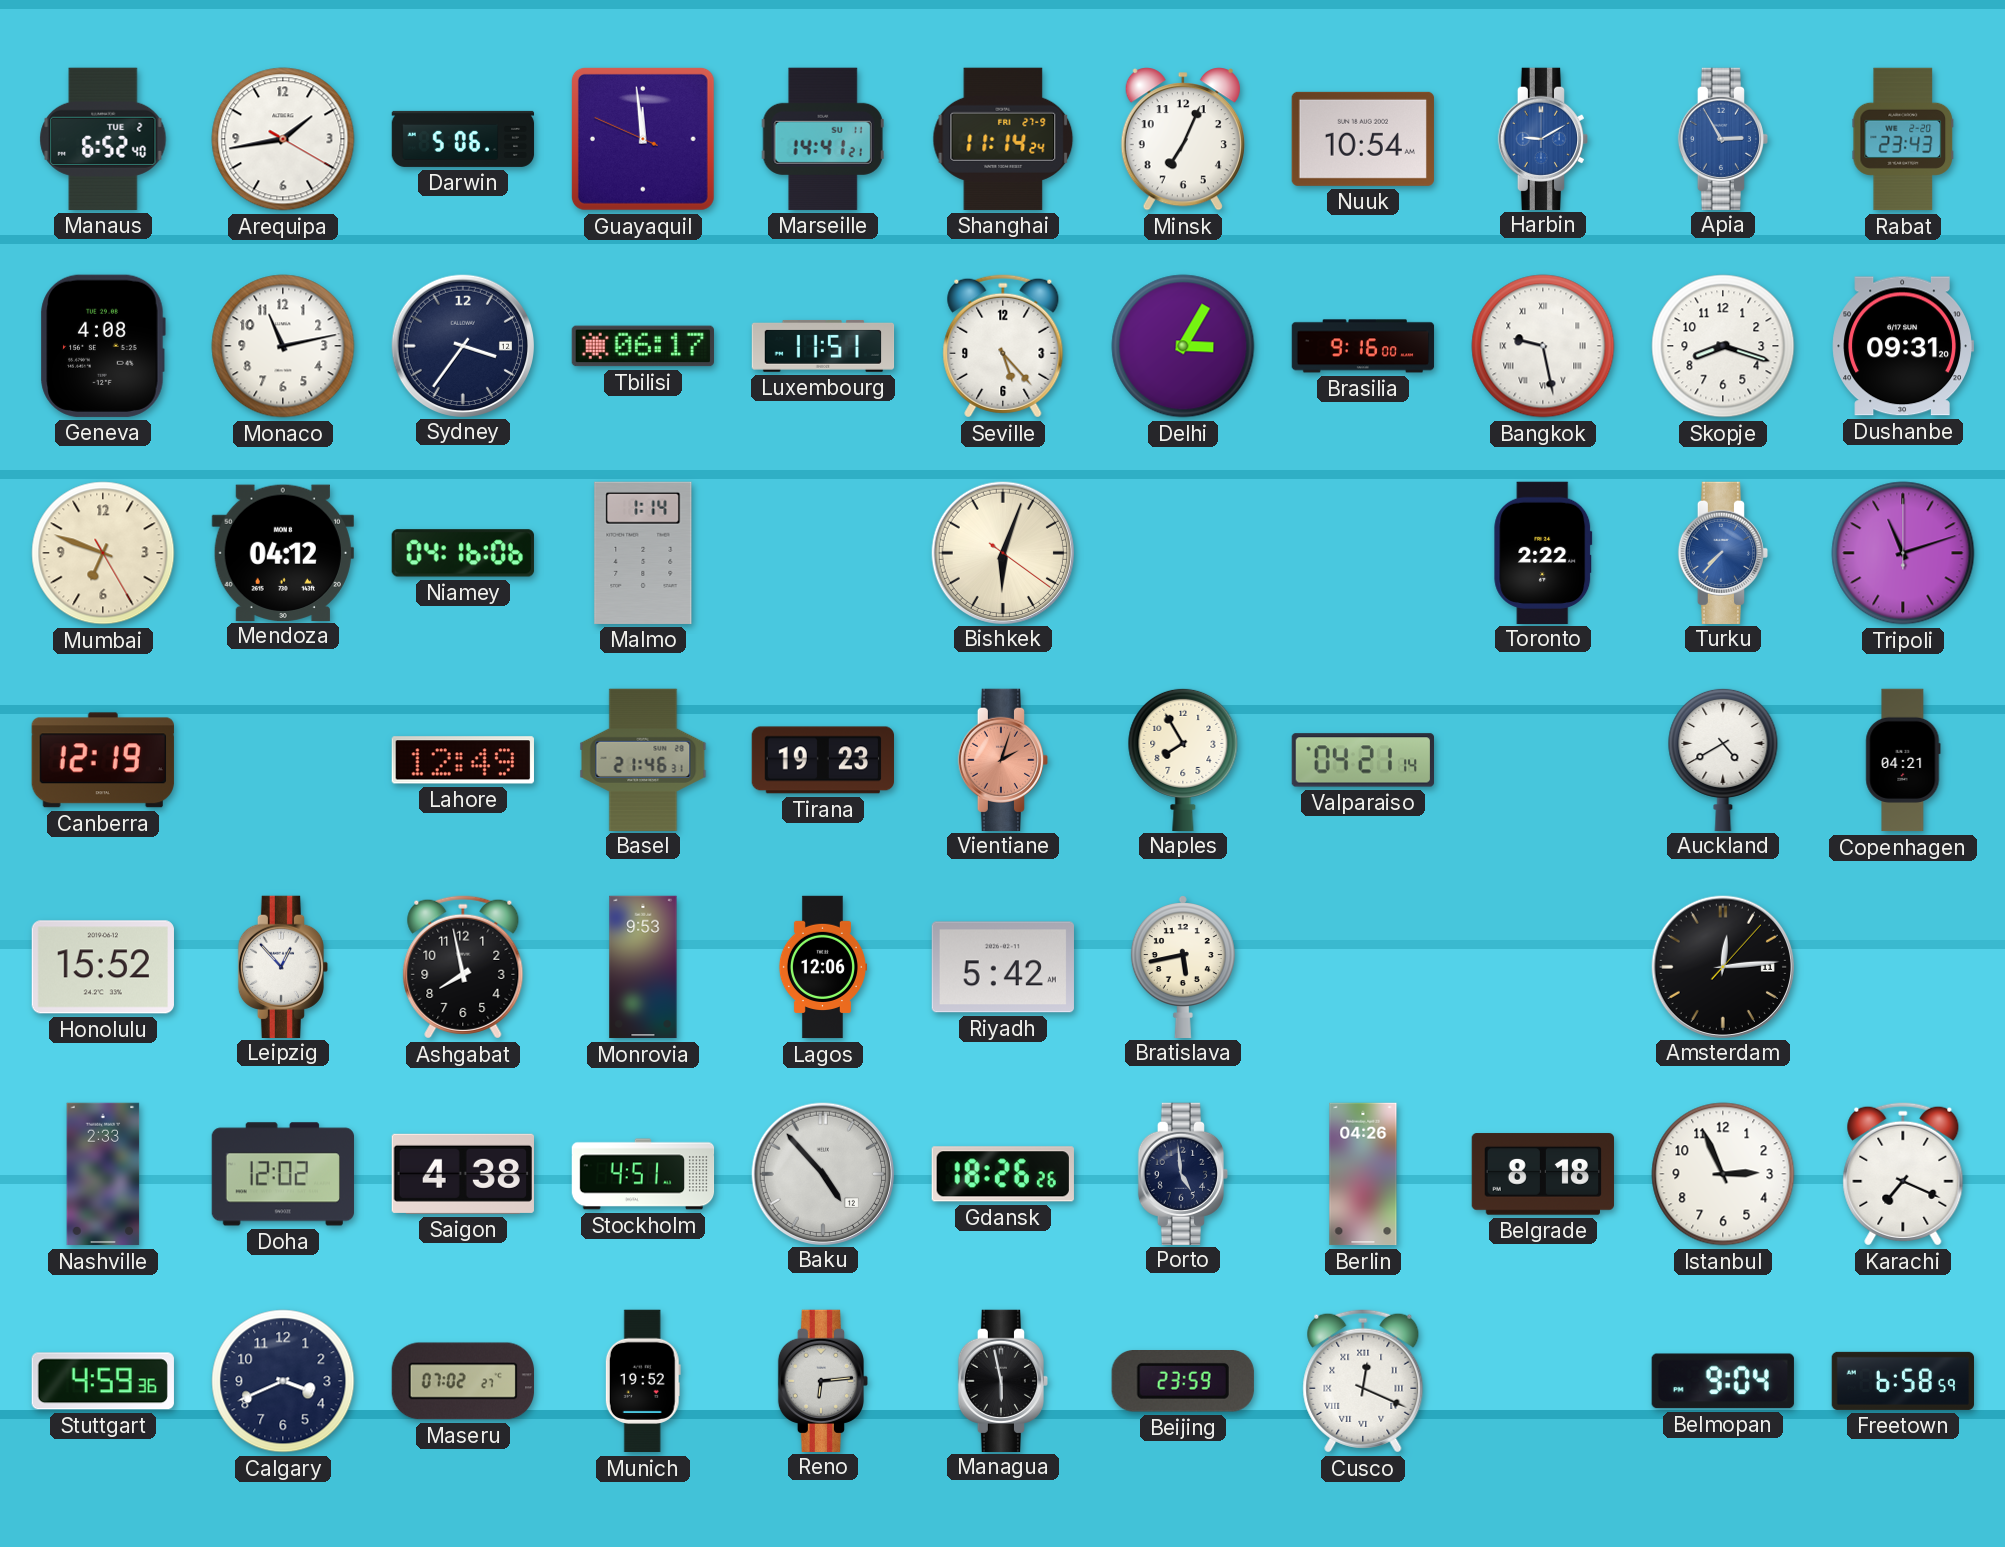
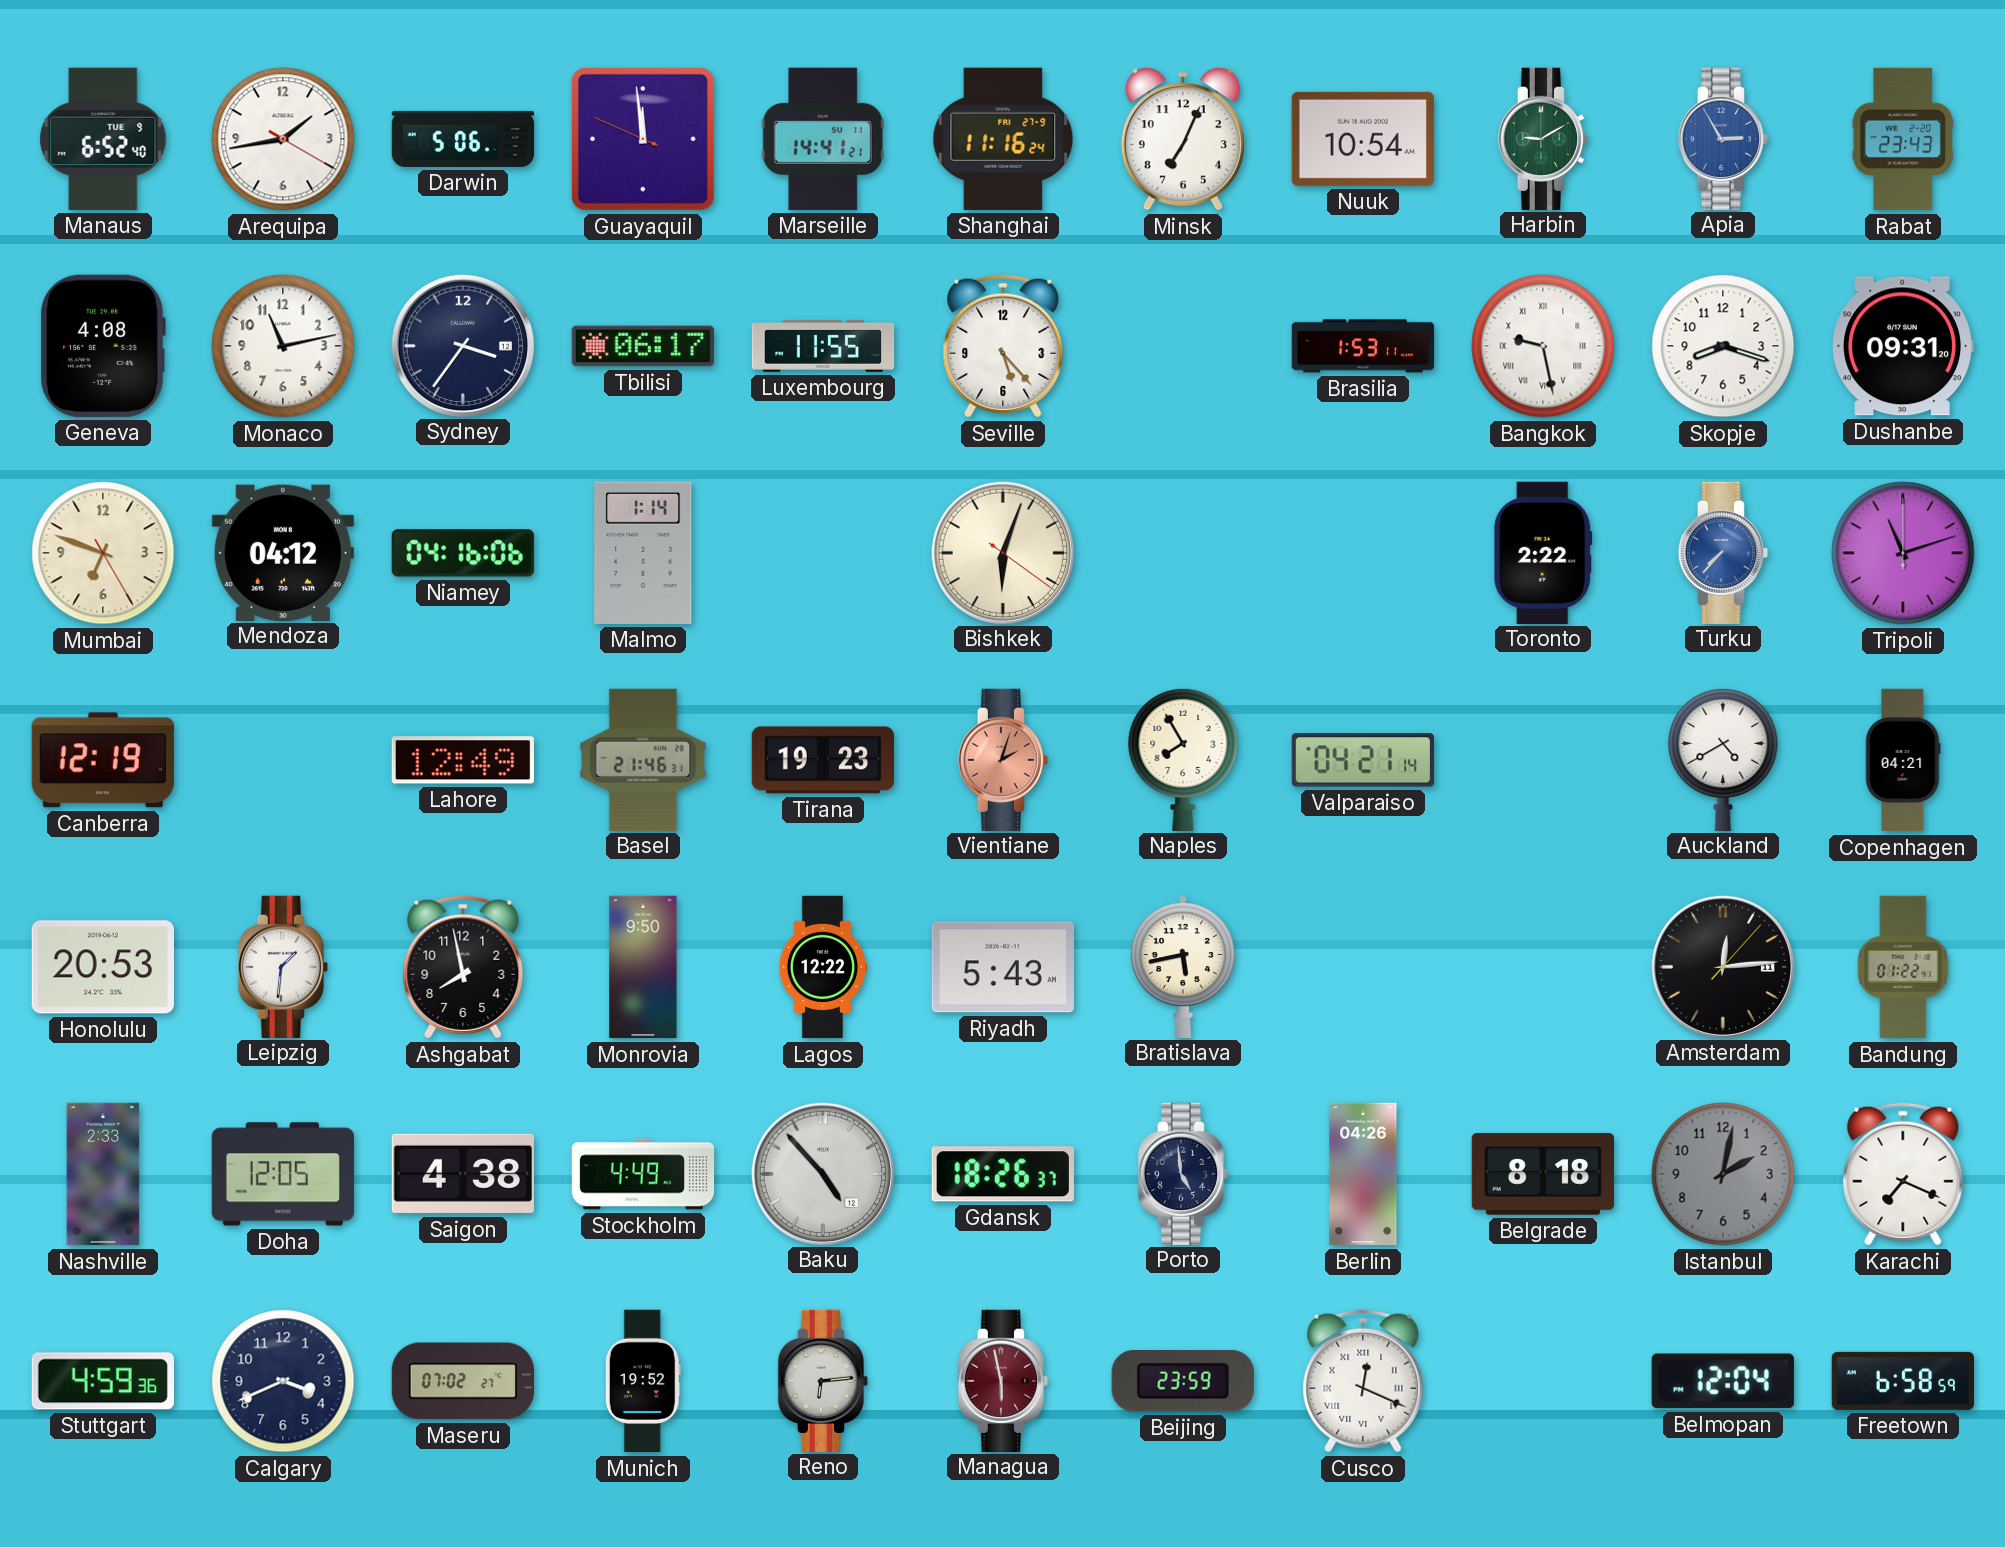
Manaus date: TUE 2 -> TUE 9 (103, 139)
Shanghai: 11:14 -> 11:16 (1003, 139)
Harbin dial: blue -> green (1542, 138)
Luxembourg: 11:51 -> 11:55 (823, 346)
Delhi: 3:05 -> none (1183, 346)
Brasilia: 9:16 -> 1:53 (1363, 346)
Honolulu: 15:52 -> 20:53 (103, 967)
Leipzig: 12:53 -> 1:31 (282, 966)
Monrovia: 9:53 -> 9:50 (643, 967)
Lagos: 12:06 -> 12:22 (822, 967)
Riyadh: 5:42 -> 5:43 (1003, 967)
Bandung: none -> 01:22 (1903, 967)
Doha: 12:02 -> 12:05 (282, 1174)
Stockholm: 4:51 -> 4:49 (643, 1174)
Gdansk: 18:26:26 -> 18:26:37 (1003, 1174)
Istanbul: 2:56 -> 2:02 (1723, 1174)
Istanbul dial: white -> grey (1723, 1174)
Managua dial: black -> burgundy (1002, 1380)
Belmopan: 9:04 -> 12:04 (1723, 1381)
